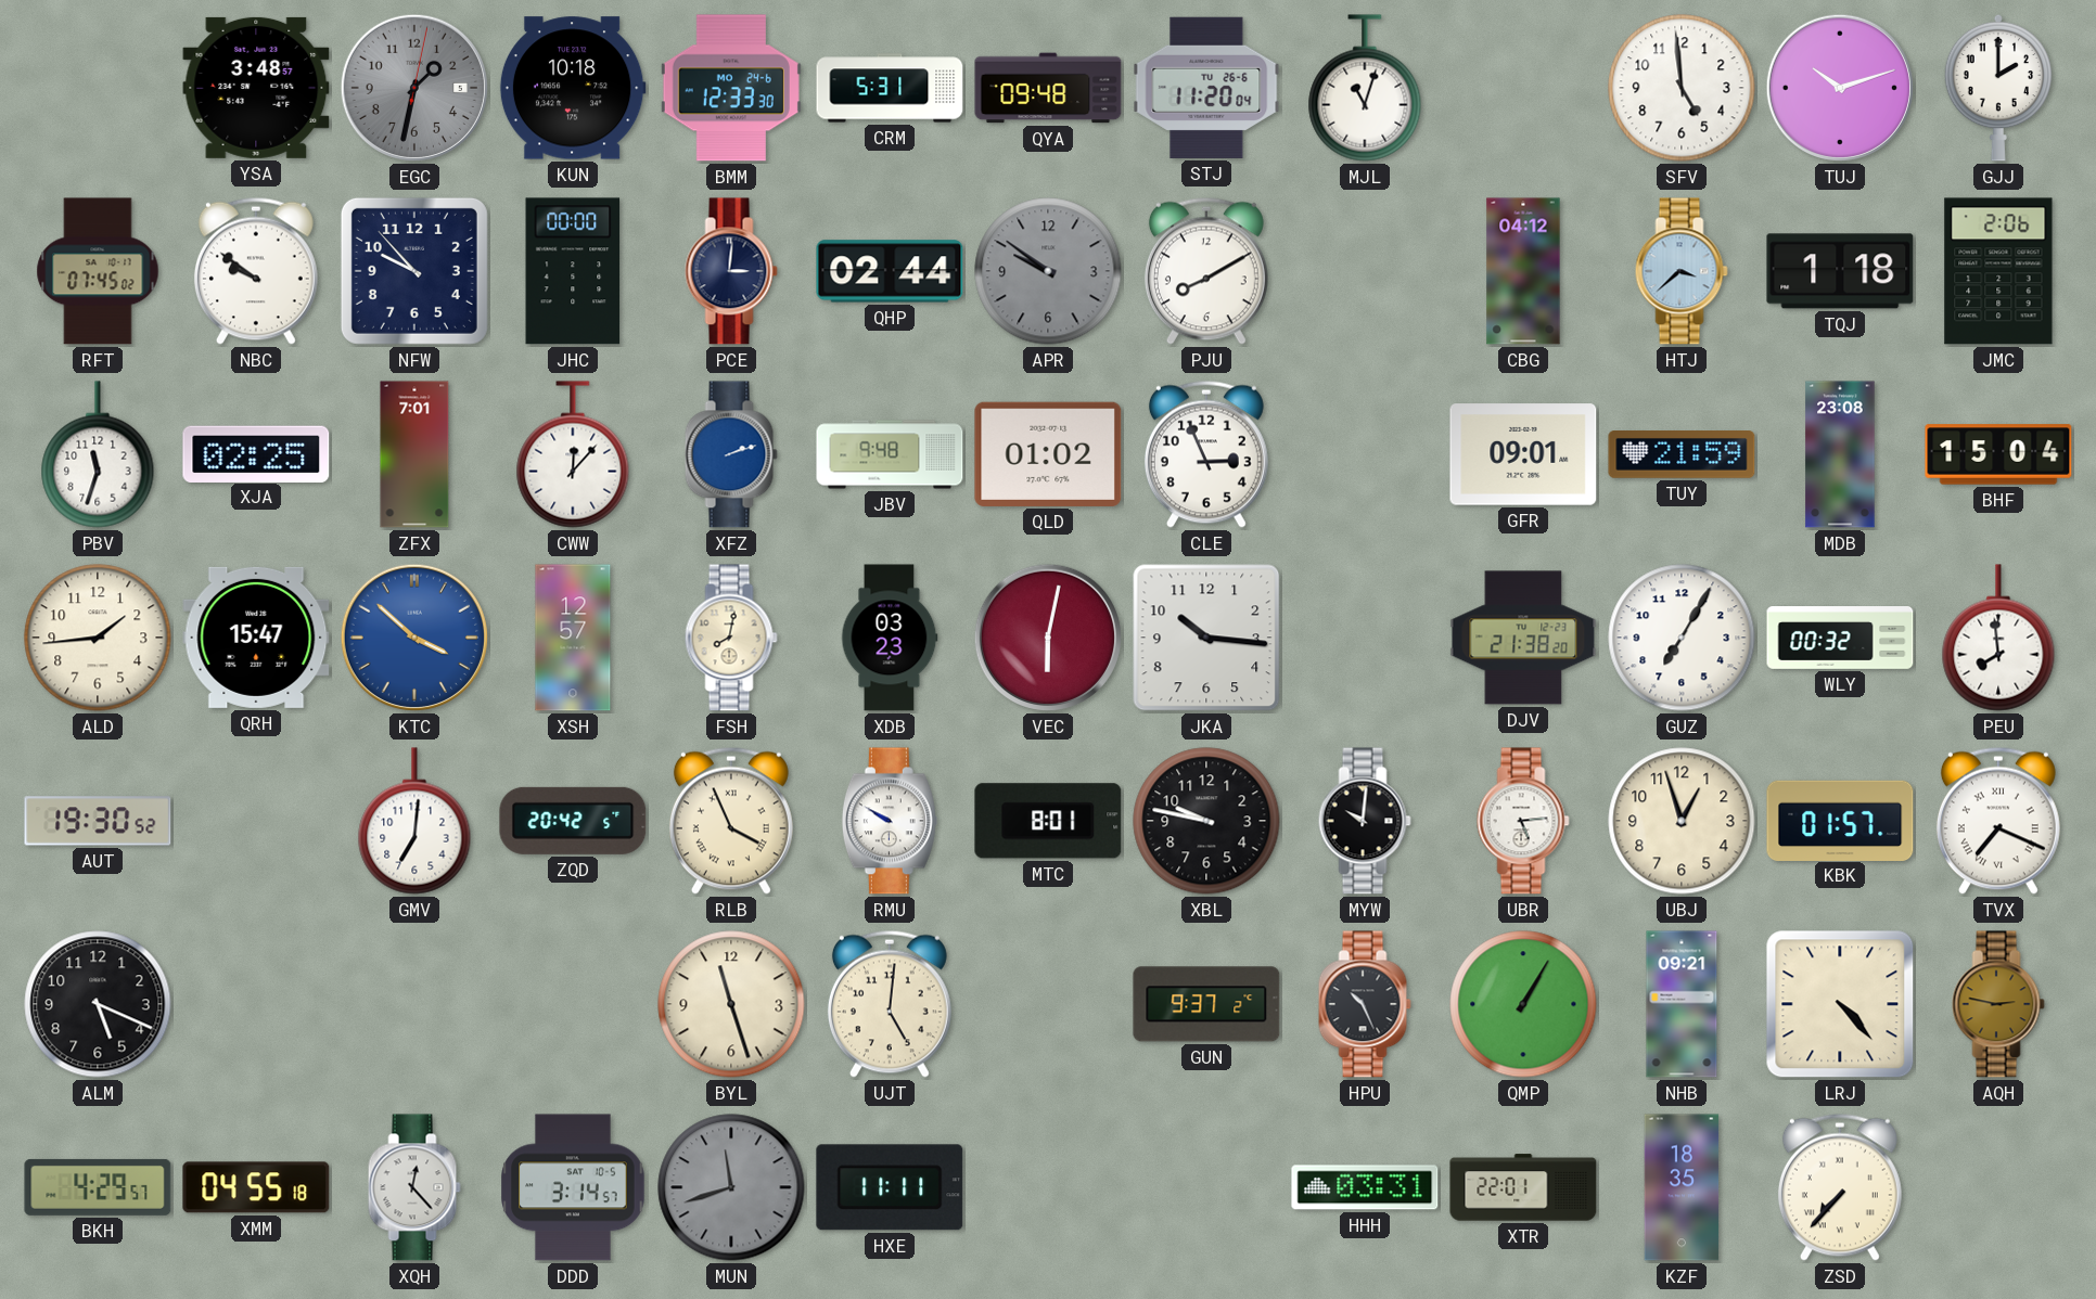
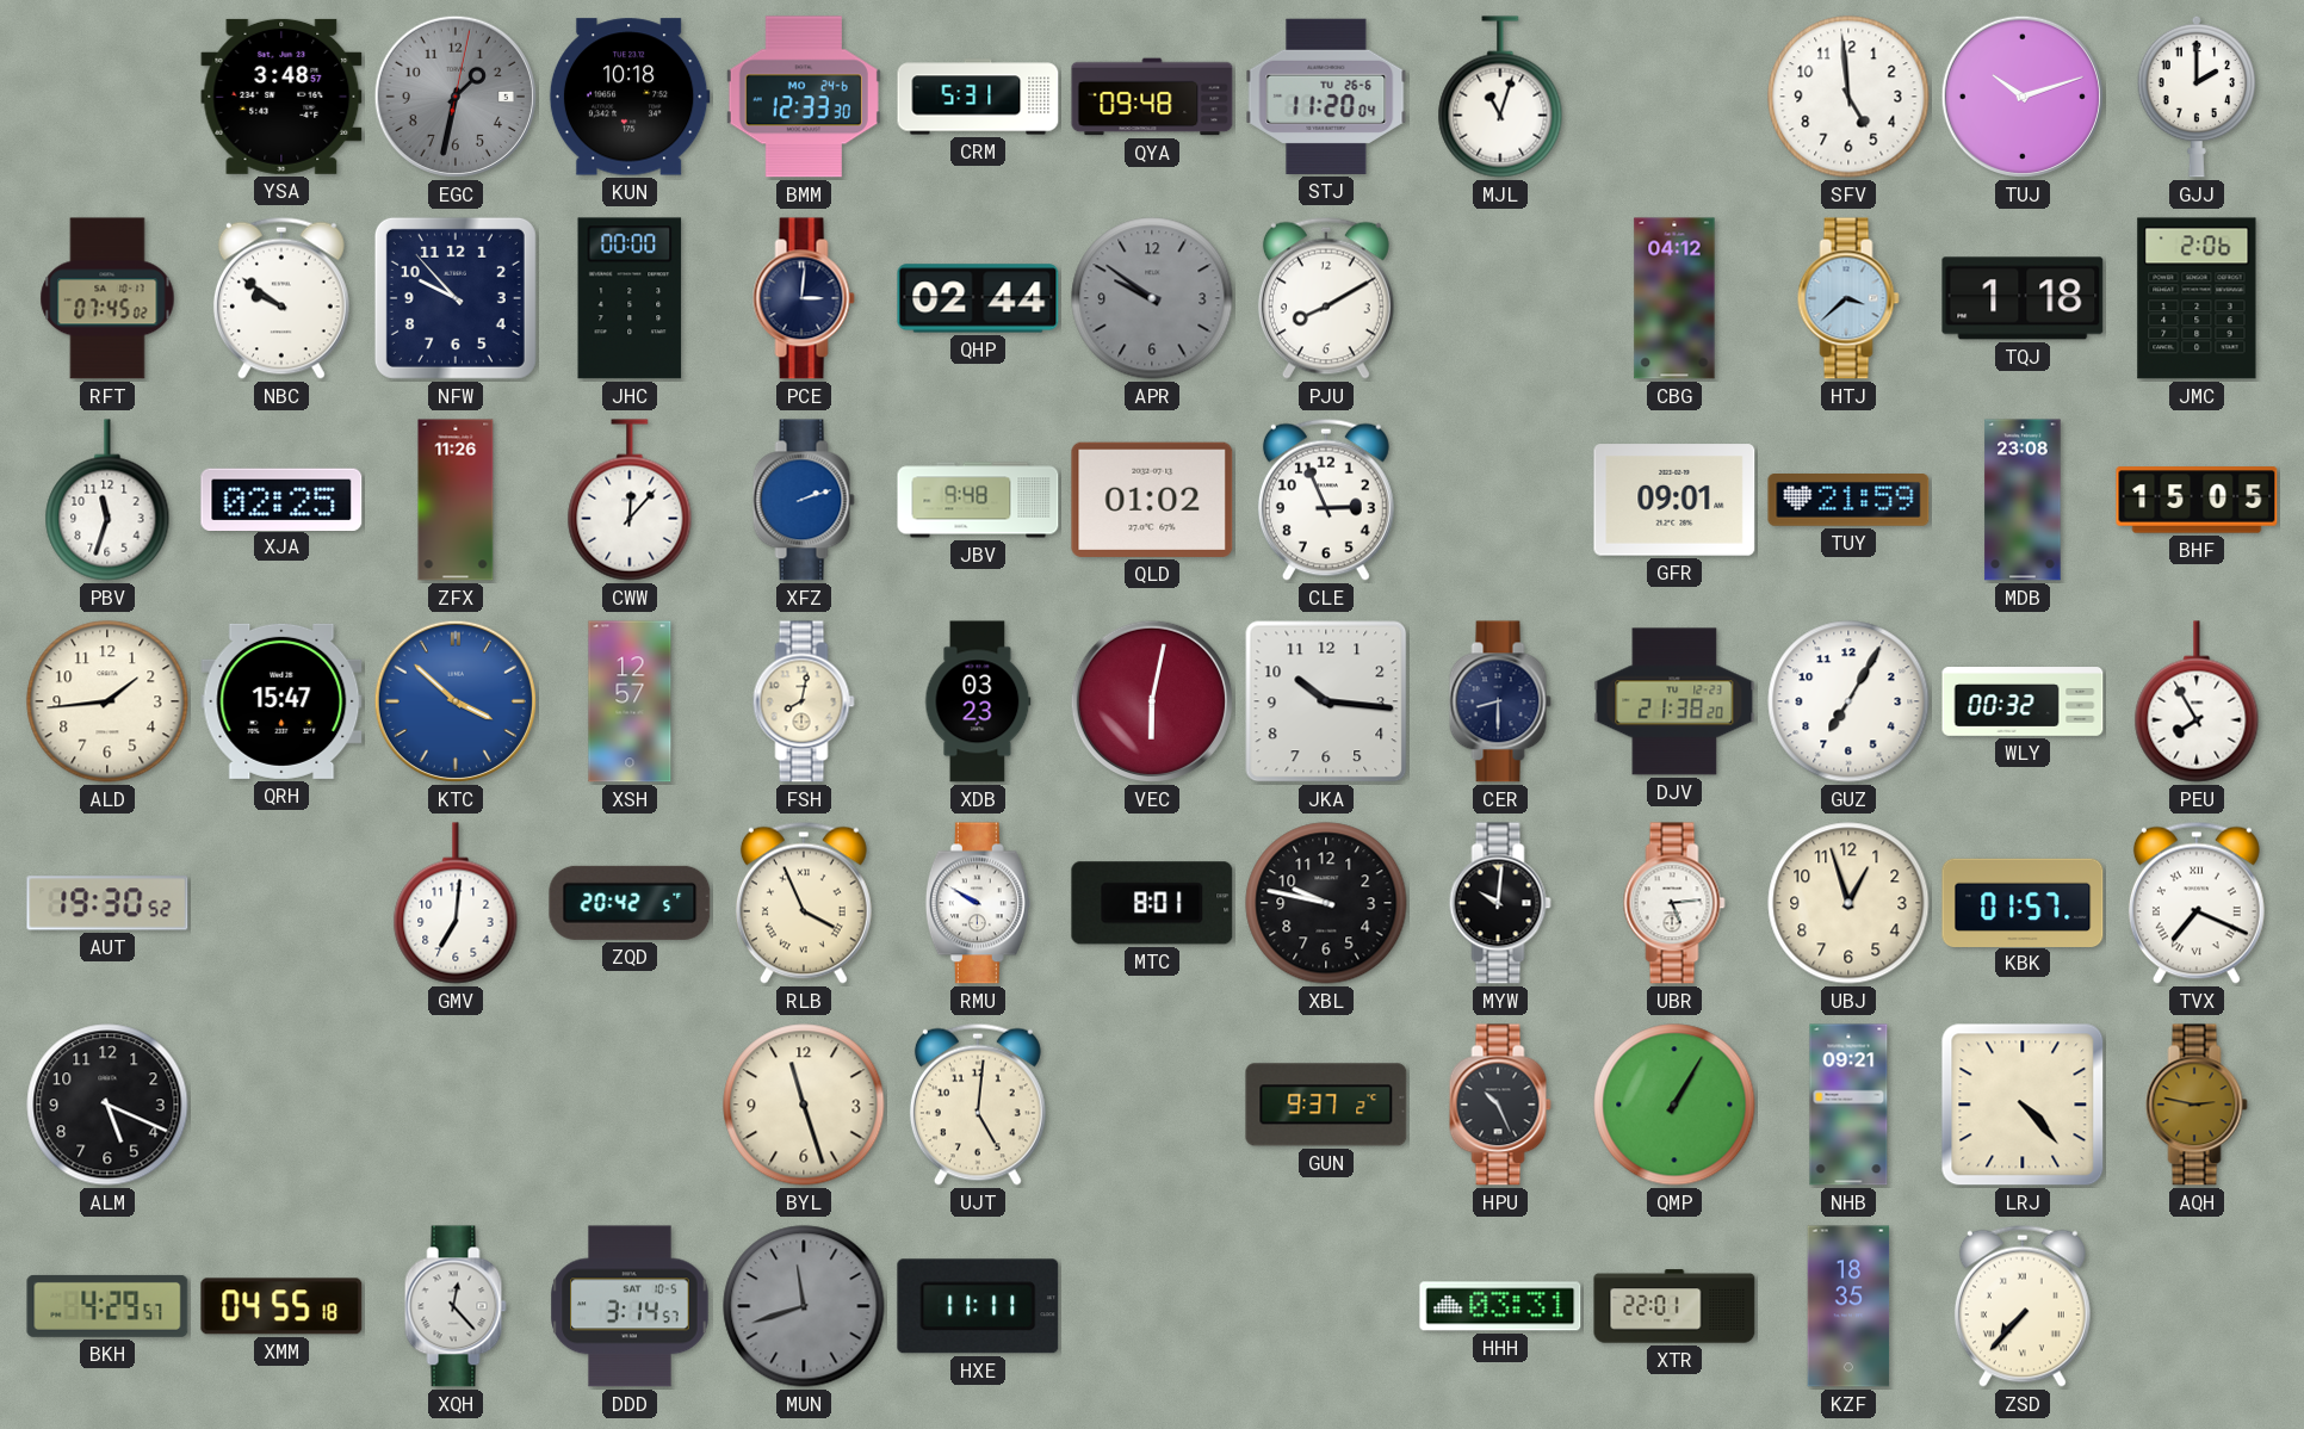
ZFX: 7:01 -> 11:26 (456, 500)
BHF: 15:04 -> 15:05 (2197, 500)
CER: none -> 8:30 (1500, 701)
PEU: 7:59 -> 7:55 (2197, 701)
